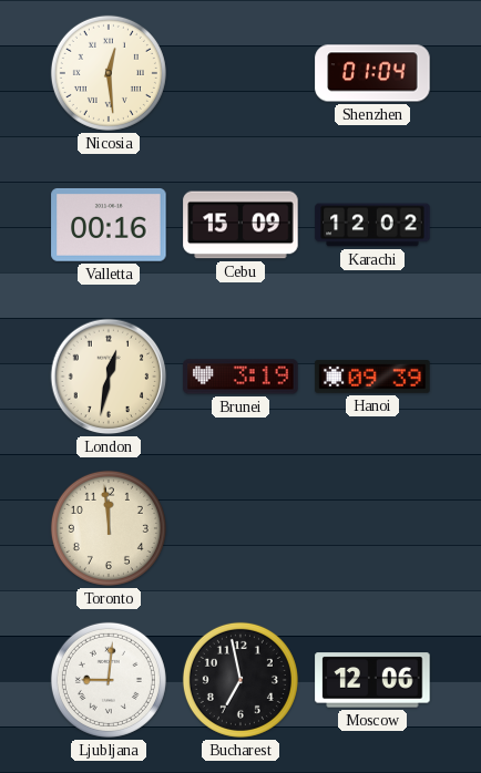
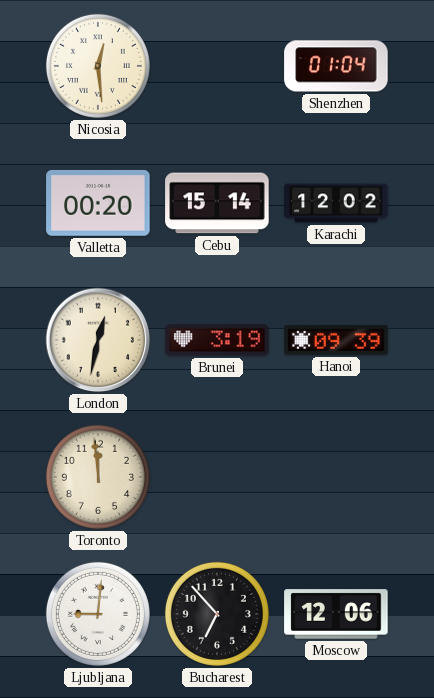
Valletta: 00:16 -> 00:20 (98, 203)
Cebu: 15:09 -> 15:14 (217, 203)
Bucharest: 6:58 -> 6:53 (217, 614)
